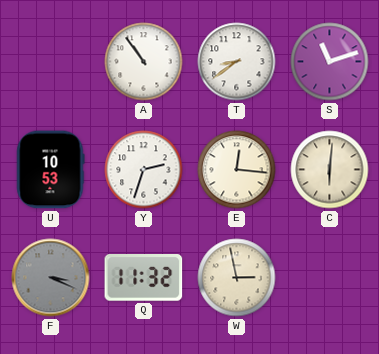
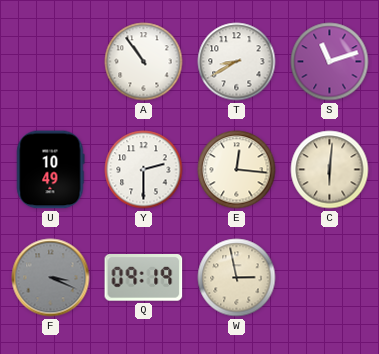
T: 8:39 -> 8:40 (237, 62)
U: 10:53 -> 10:49 (51, 170)
Y: 2:33 -> 2:30 (144, 170)
Q: 11:32 -> 09:19 (144, 278)
